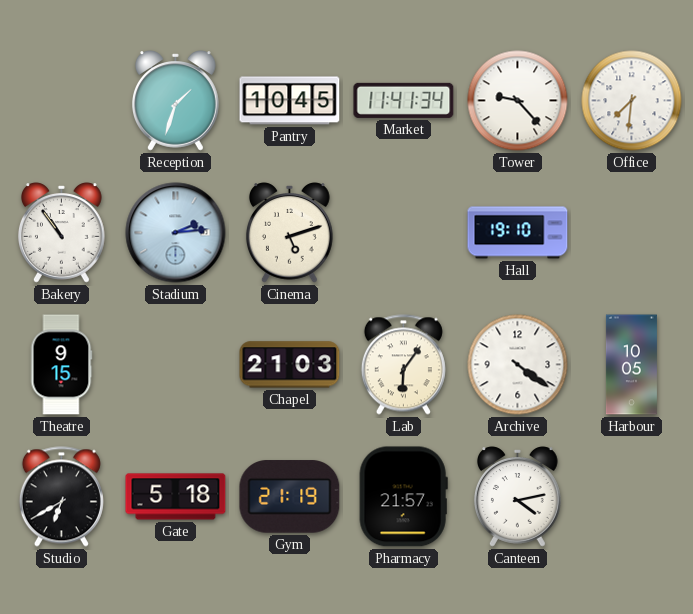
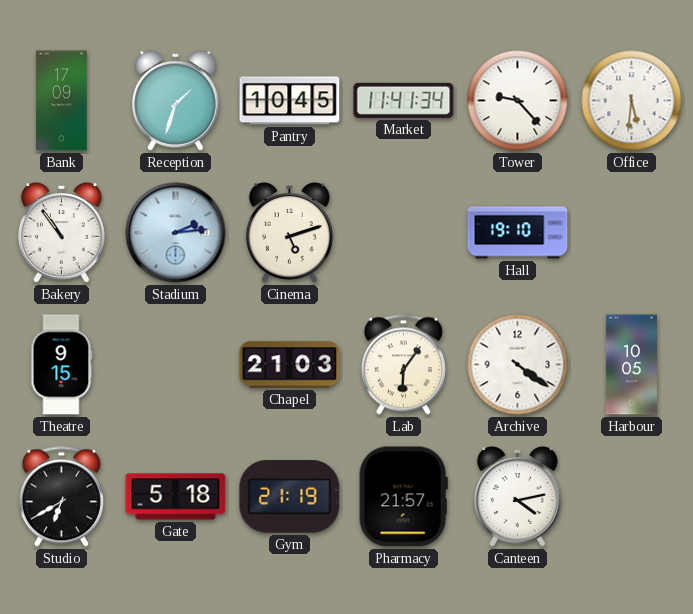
Bank: none -> 17:09 (62, 101)
Office: 7:31 -> 5:31 (632, 101)
